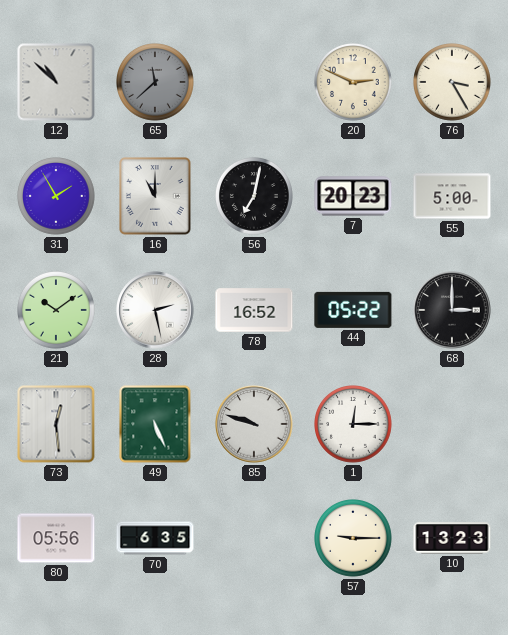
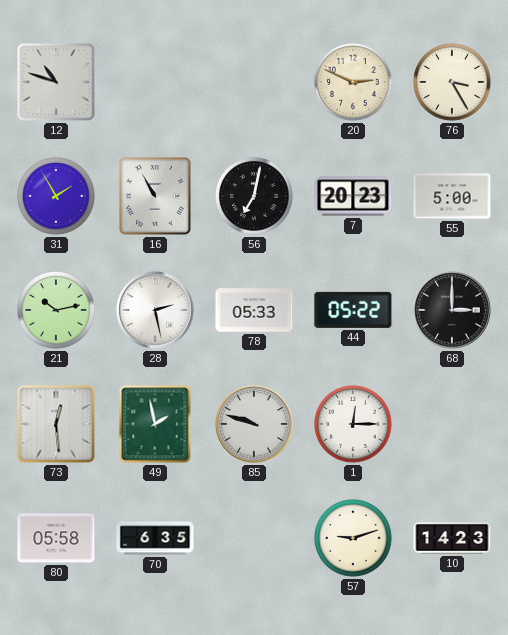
12: 10:52 -> 10:48 (56, 82)
65: 11:38 -> none (156, 83)
16: 11:00 -> 10:55 (155, 196)
21: 10:09 -> 10:13 (57, 311)
78: 16:52 -> 05:33 (254, 310)
49: 5:26 -> 1:58 (155, 424)
80: 05:56 -> 05:58 (56, 538)
57: 9:15 -> 9:12 (354, 539)
10: 13:23 -> 14:23 (452, 538)
